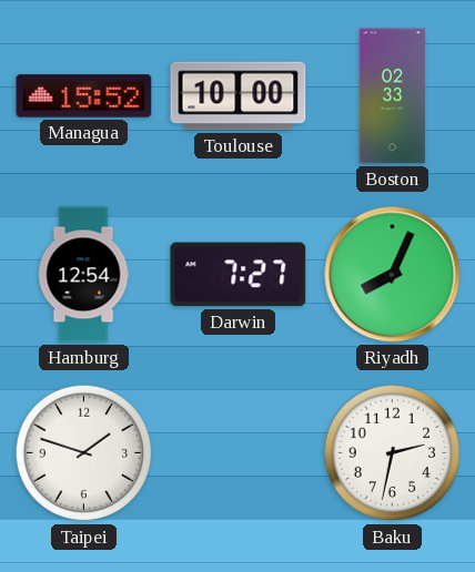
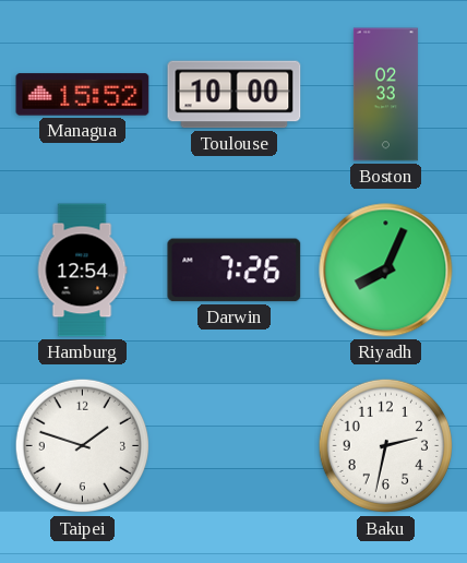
Darwin: 7:27 -> 7:26 (235, 271)
